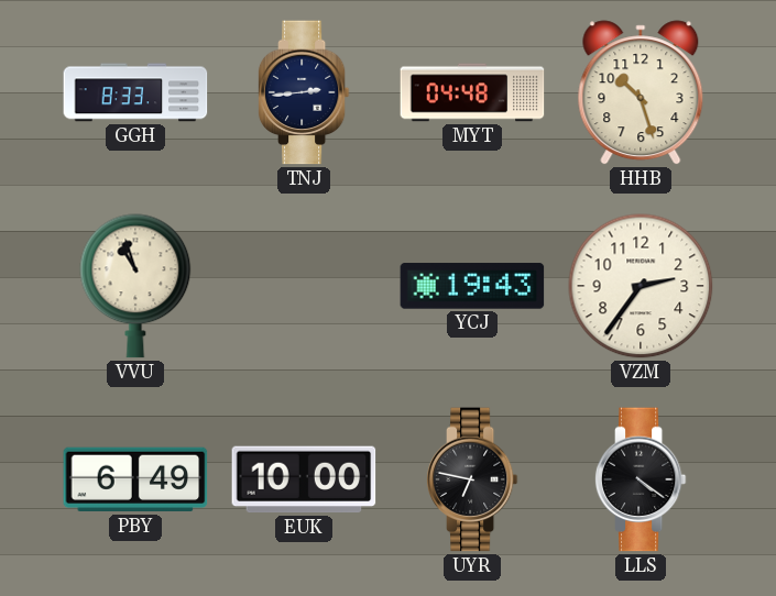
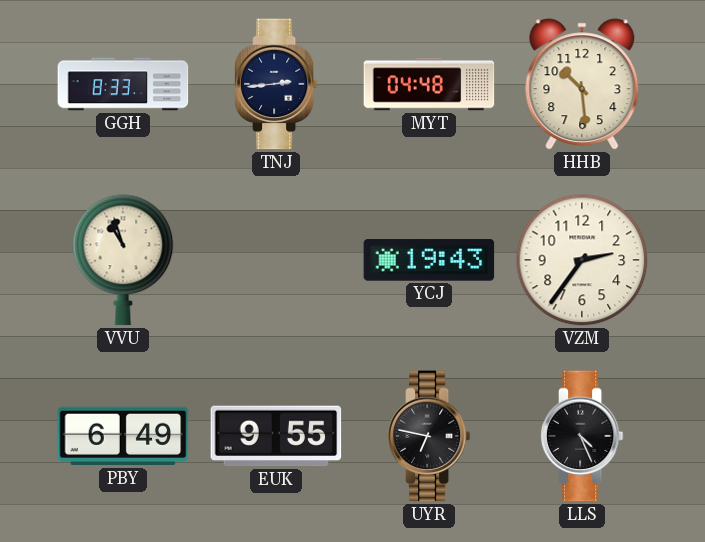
HHB: 10:27 -> 10:29 (582, 84)
EUK: 10:00 -> 9:55 (276, 436)
LLS: 4:21 -> 4:26 (582, 436)
